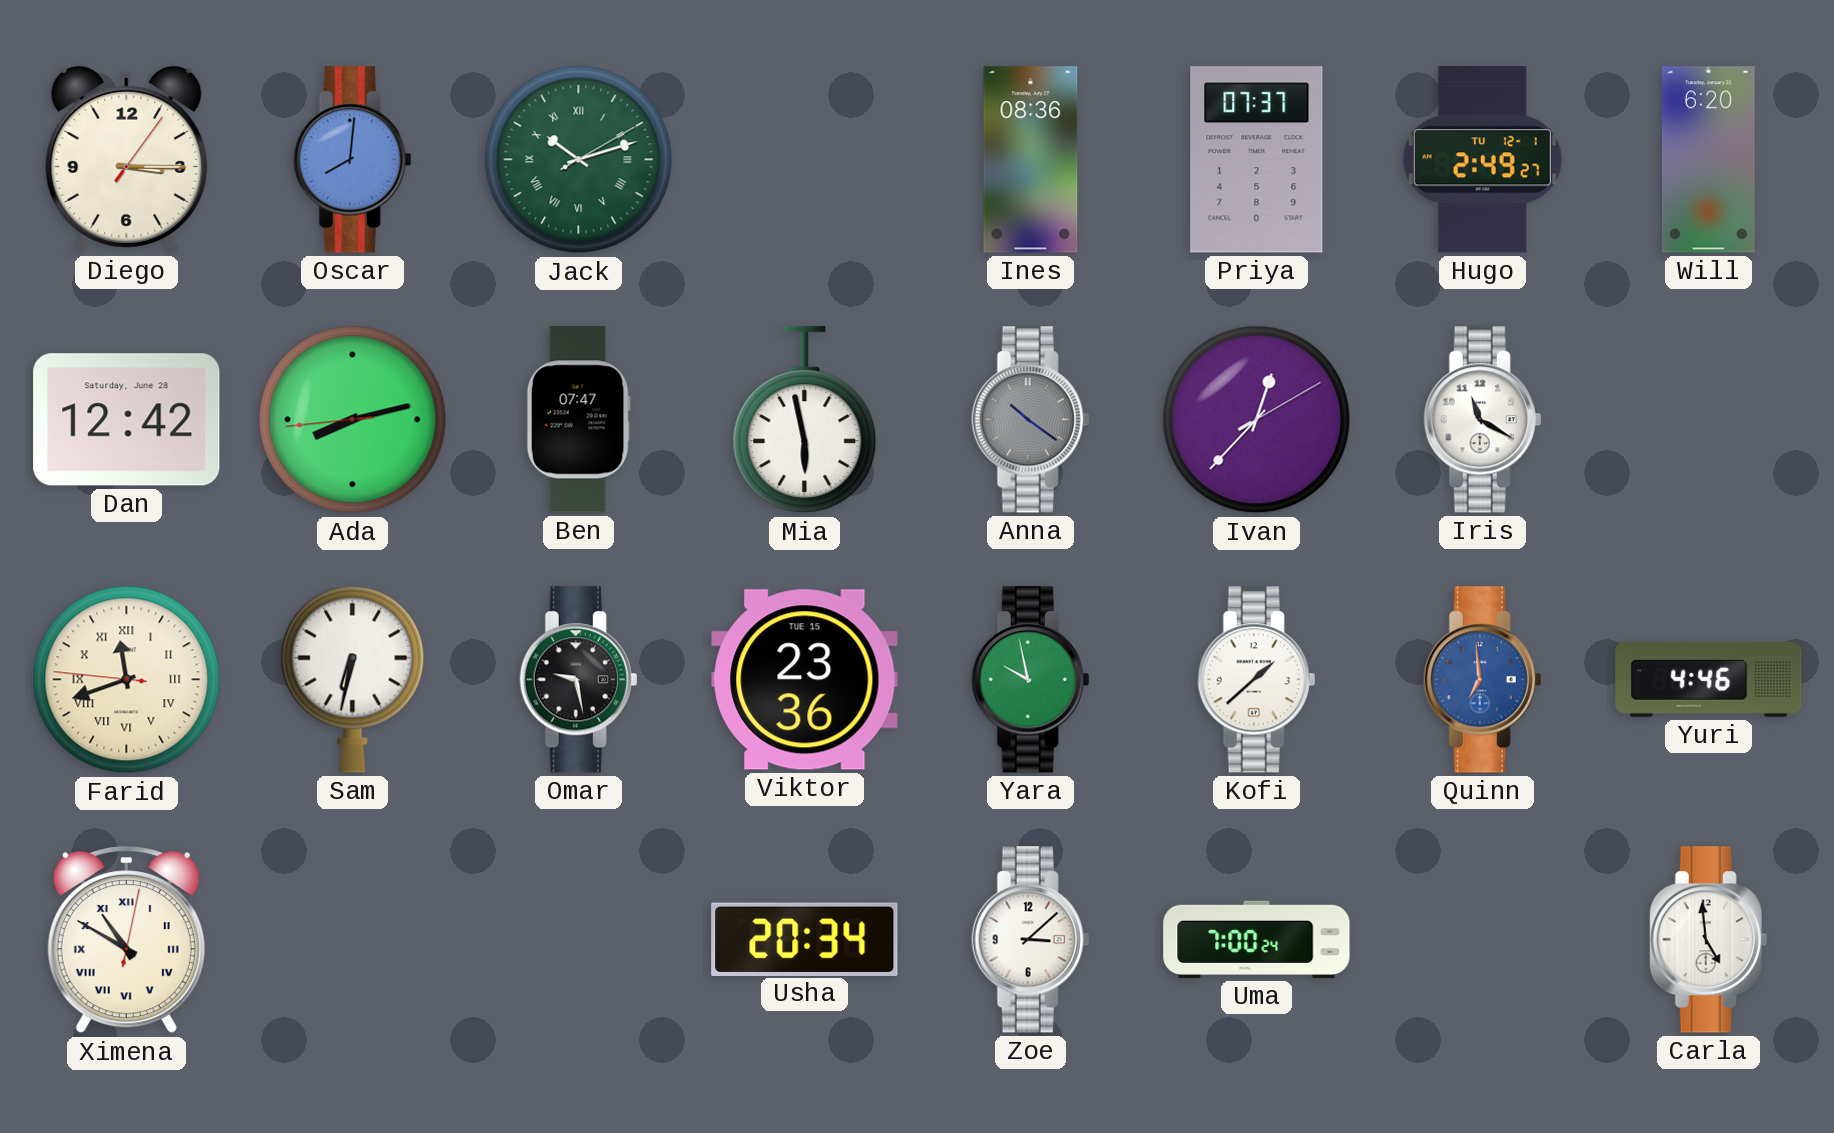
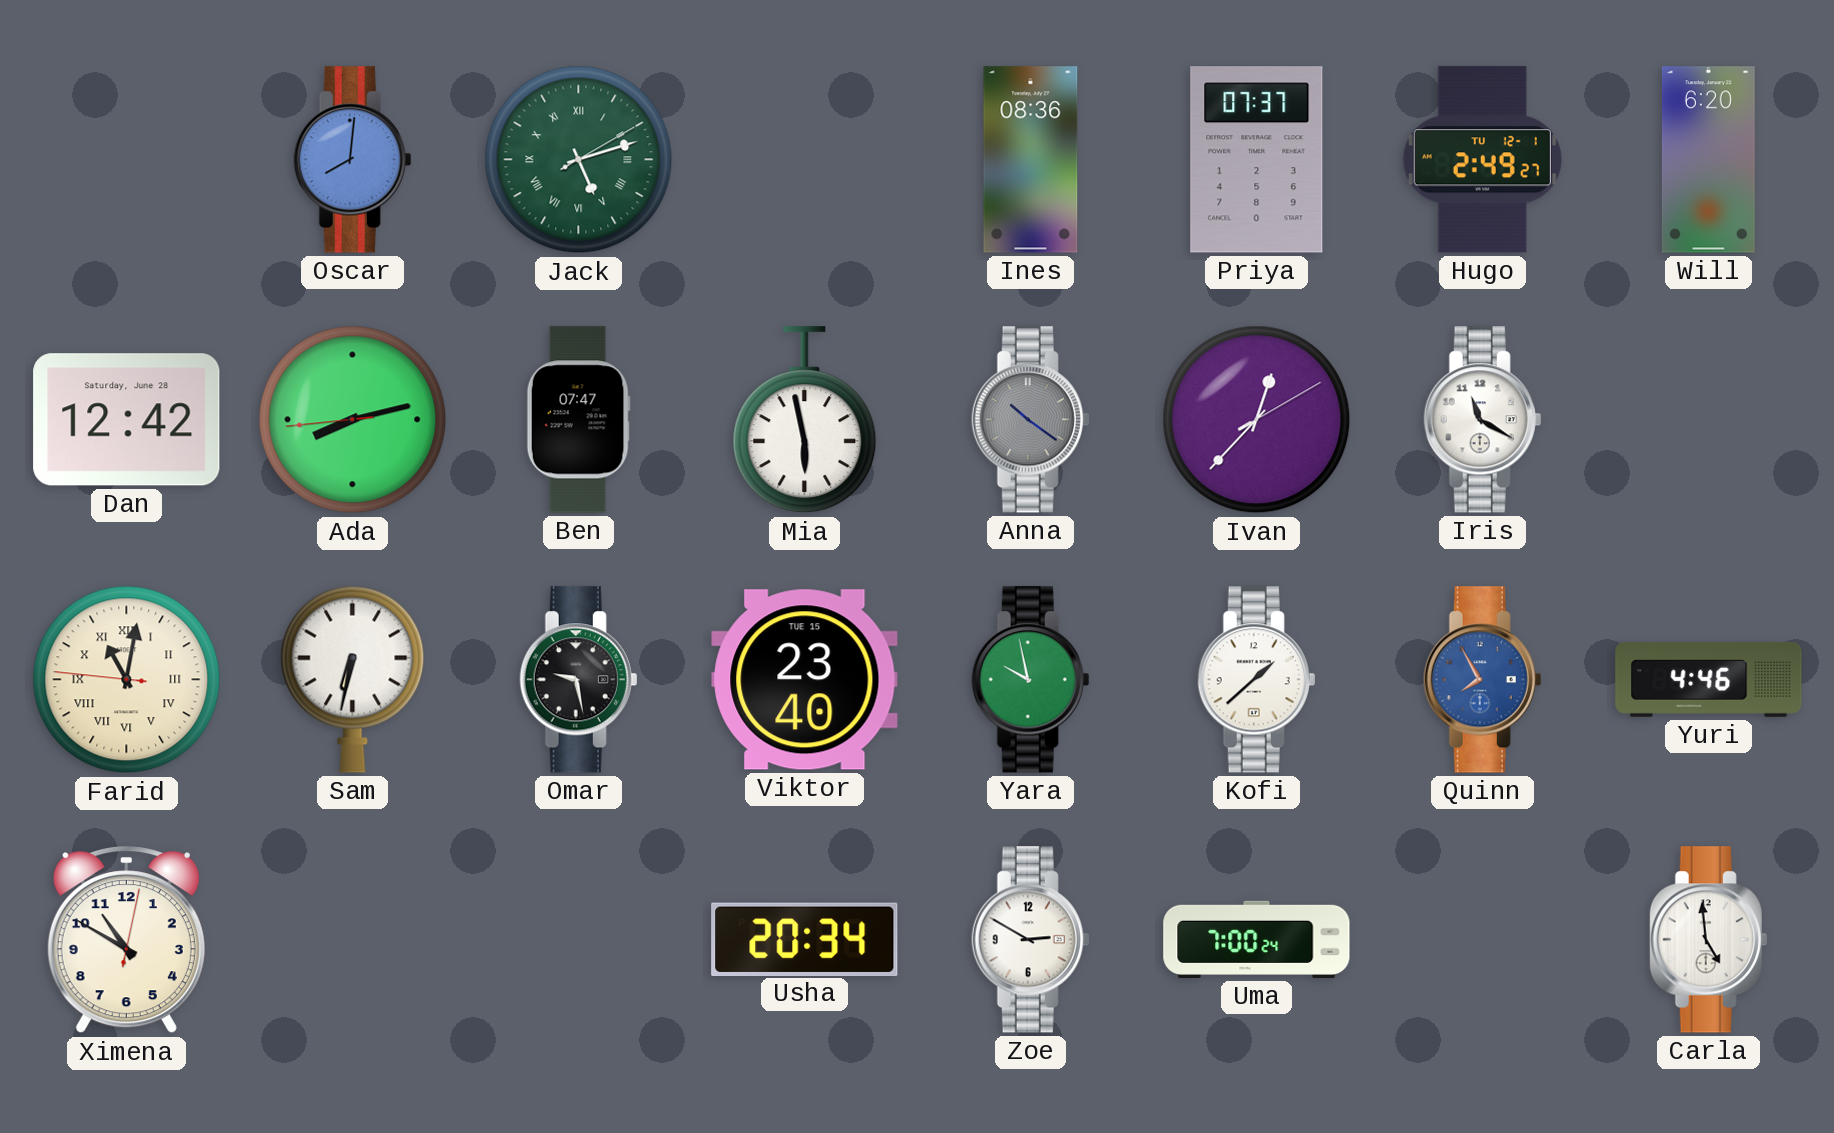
Diego: 3:15 -> none (127, 159)
Jack: 10:12 -> 5:12 (579, 160)
Farid: 11:41 -> 11:01 (127, 680)
Viktor: 23:36 -> 23:40 (805, 680)
Quinn: 6:59 -> 7:55 (1483, 680)
Ximena numerals: Roman -> Arabic (126, 940)
Zoe: 3:08 -> 2:50 (1031, 940)
